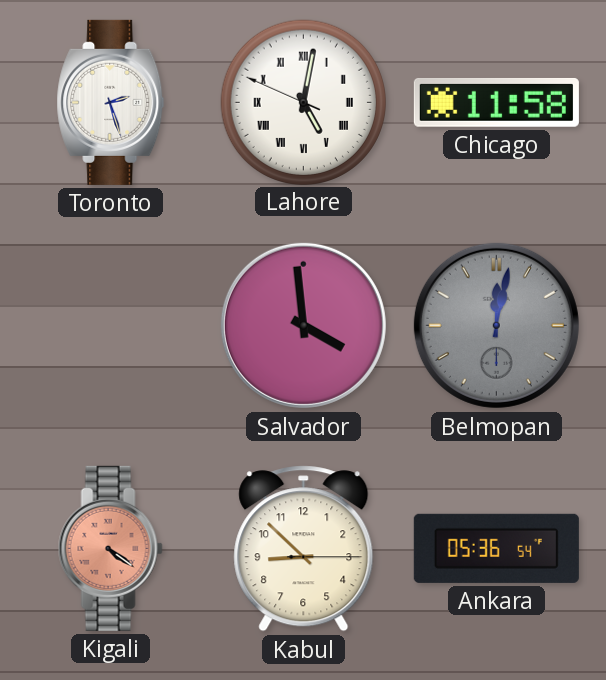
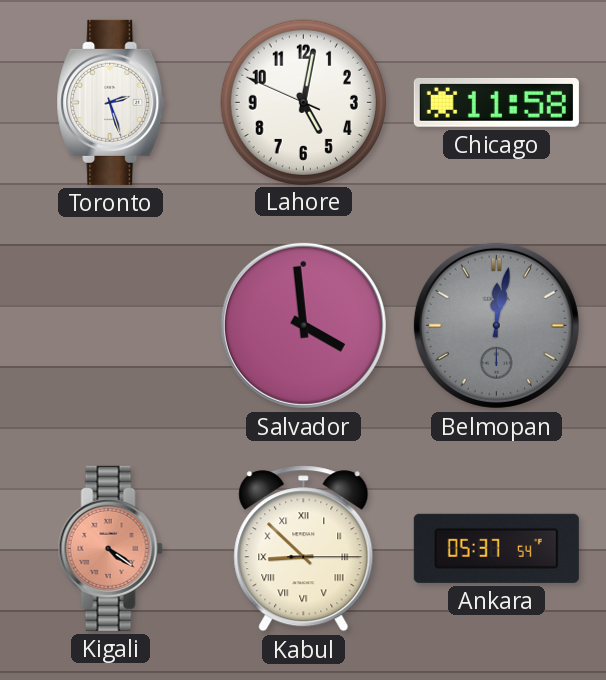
Lahore numerals: Roman -> Arabic (303, 102)
Kabul numerals: Arabic -> Roman (304, 549)
Ankara: 05:36 -> 05:37 (496, 548)
